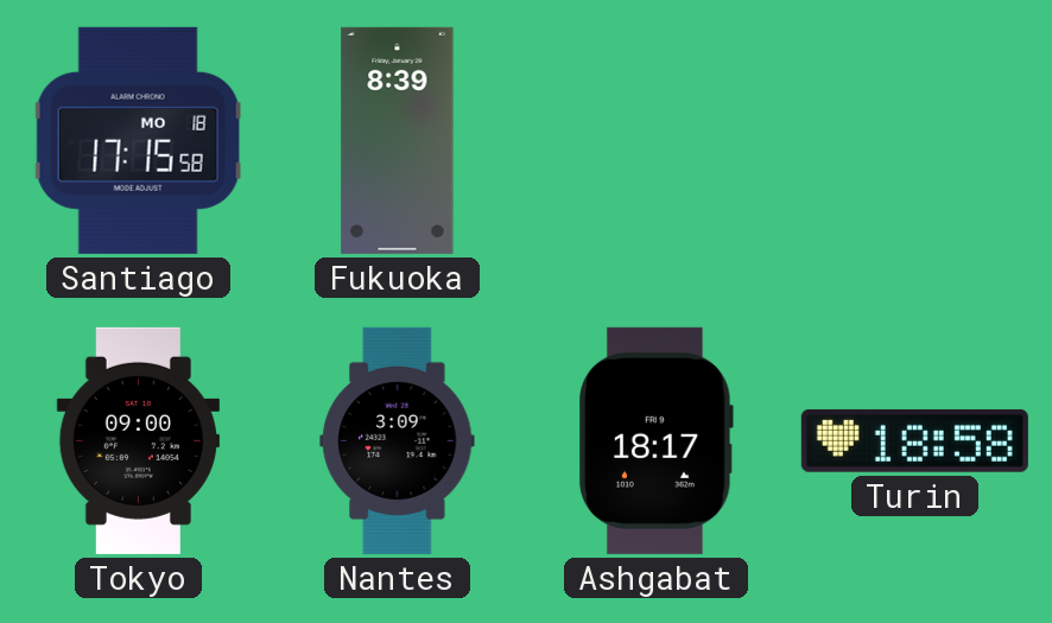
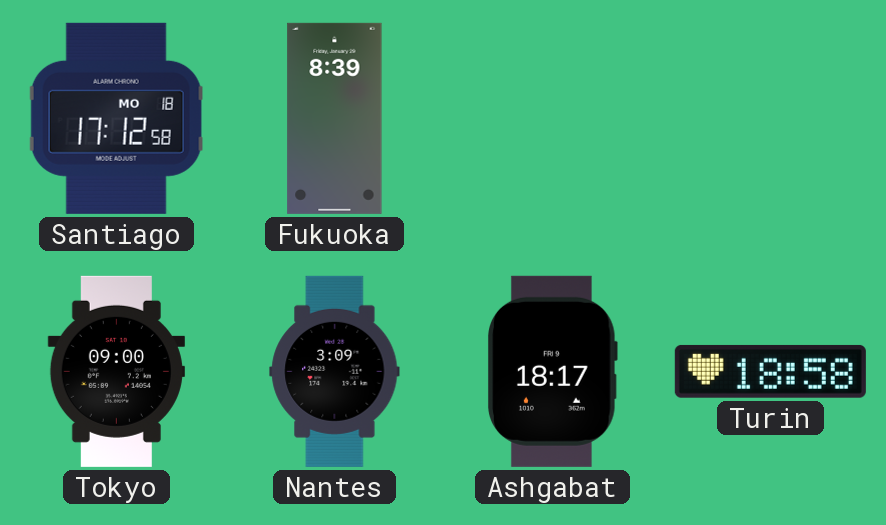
Santiago: 17:15 -> 17:12 (117, 118)
